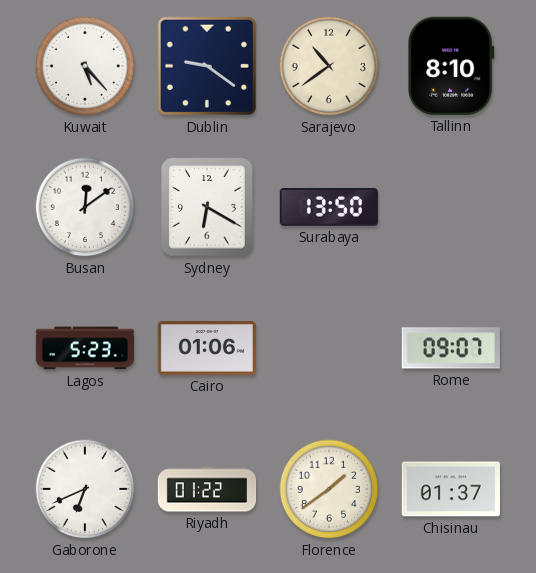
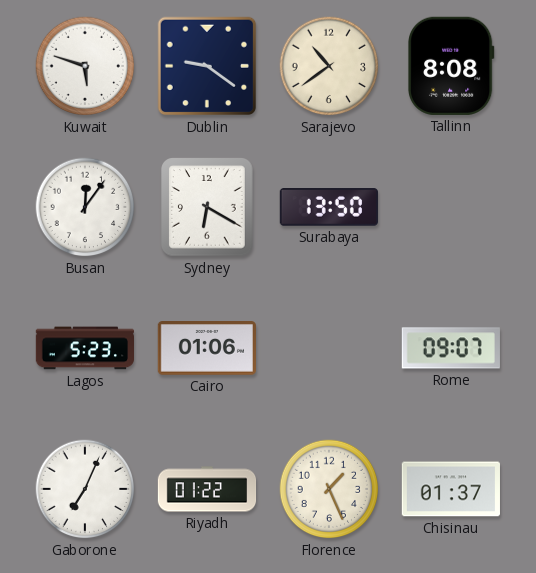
Kuwait: 5:23 -> 5:48 (85, 66)
Tallinn: 8:10 -> 8:08 (451, 66)
Busan: 12:09 -> 12:06 (85, 207)
Gaborone: 6:41 -> 7:04 (85, 489)
Florence: 1:39 -> 1:26 (329, 489)
